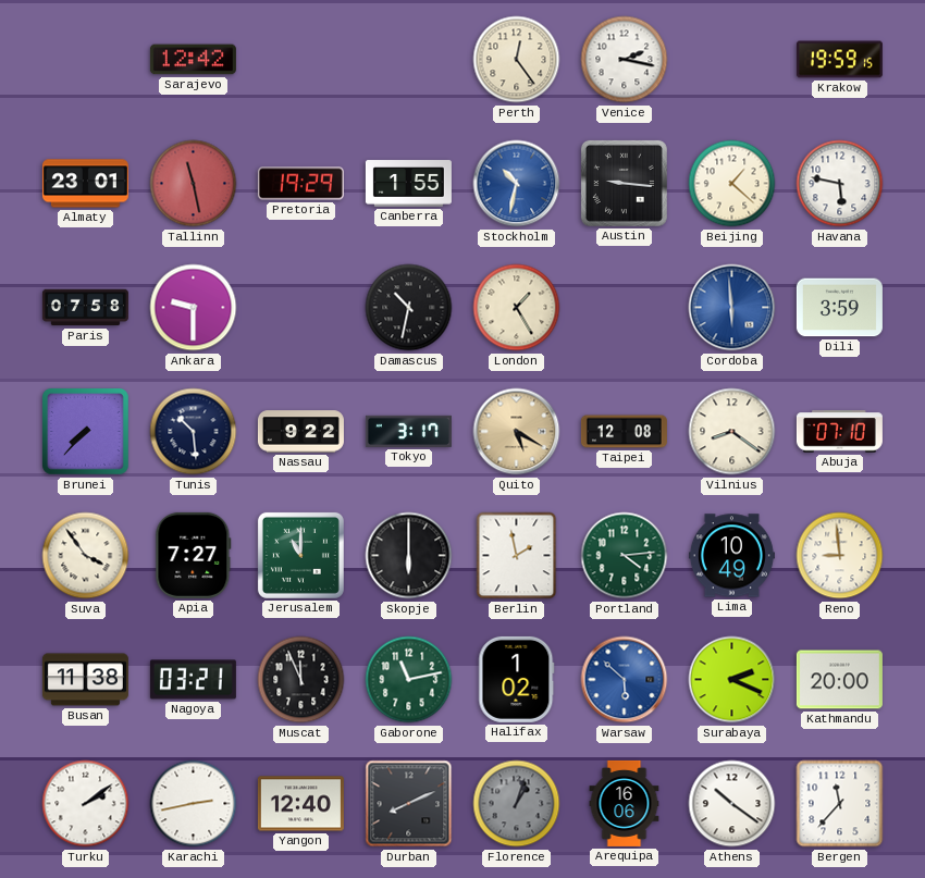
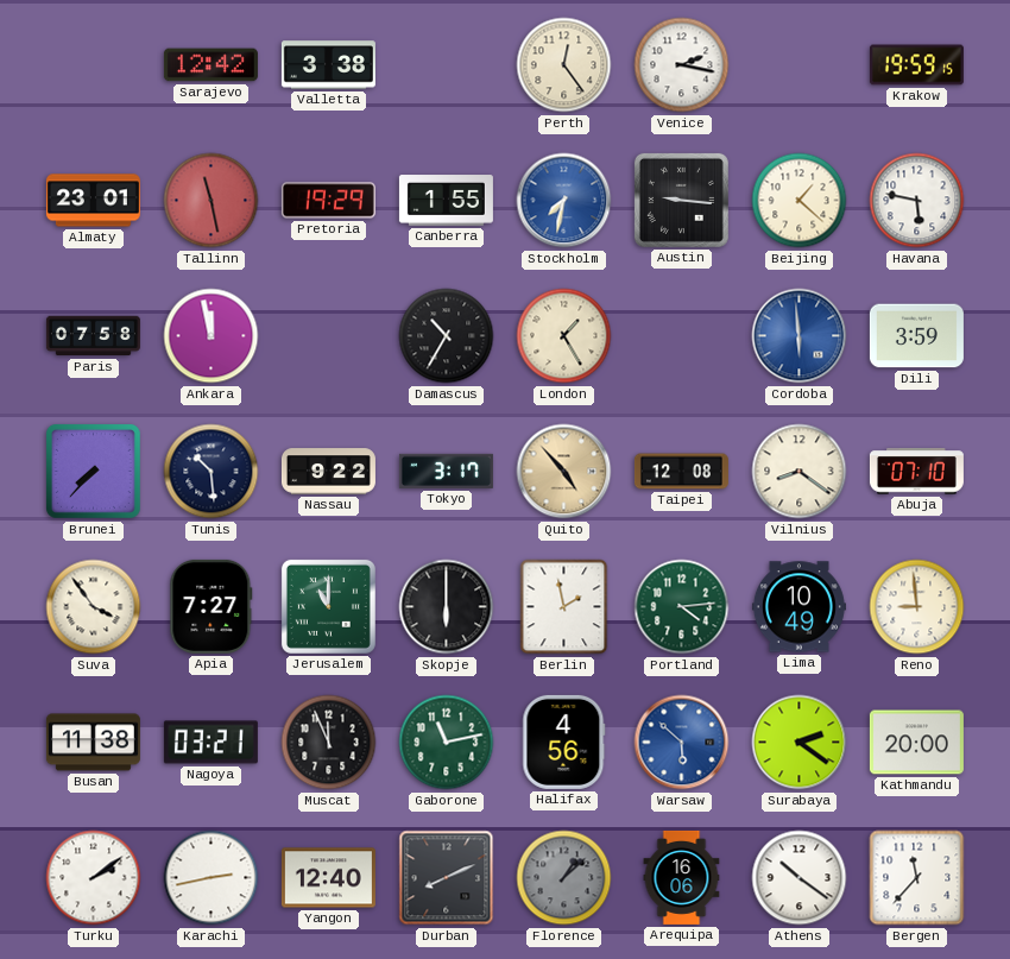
Valletta: none -> 3:38 (328, 65)
Stockholm: 10:32 -> 7:32 (564, 201)
Ankara: 9:30 -> 11:58 (212, 336)
Damascus: 10:32 -> 10:35 (447, 336)
Quito: 5:20 -> 4:53 (564, 472)
Halifax: 1:02 -> 4:56 (564, 742)
Surabaya: 2:19 -> 2:21 (800, 743)
Florence: 1:03 -> 1:08 (564, 878)
